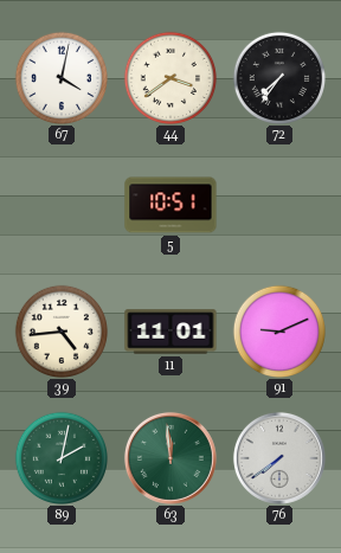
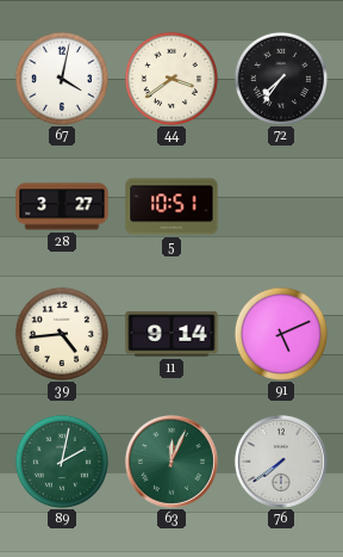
28: none -> 3:27 (62, 206)
11: 11:01 -> 9:14 (171, 334)
91: 9:11 -> 5:11 (280, 333)
63: 11:59 -> 12:04 (171, 462)
